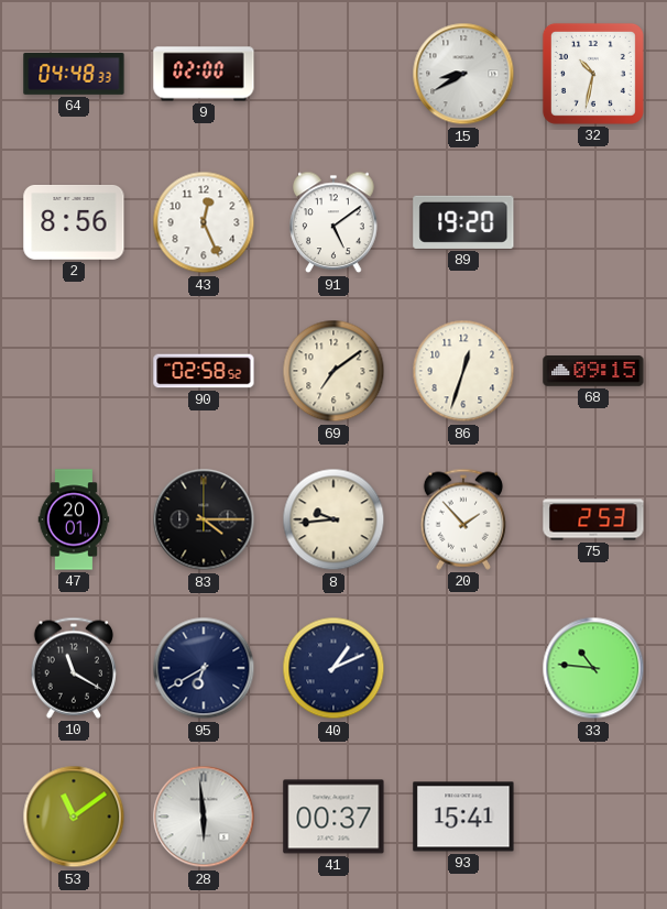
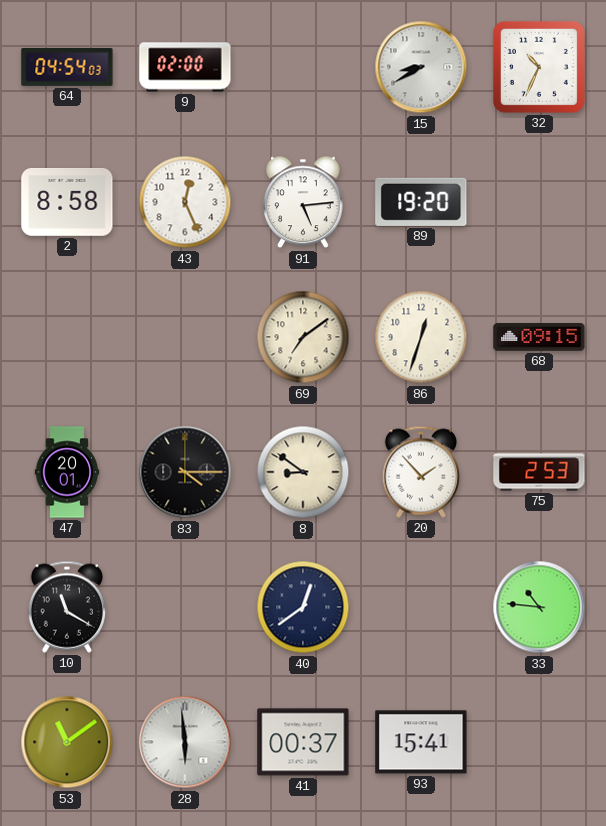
64: 04:48 -> 04:54 (67, 67)
32: 10:32 -> 10:34 (539, 67)
2: 8:56 -> 8:58 (67, 203)
91: 5:09 -> 5:14 (303, 202)
90: 02:58 -> none (204, 371)
8: 9:44 -> 8:51 (303, 472)
95: 6:40 -> none (204, 668)
40: 1:11 -> 12:39 (303, 607)
